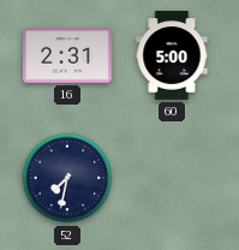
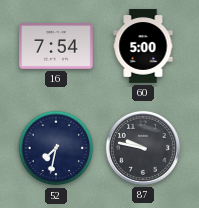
16: 2:31 -> 7:54 (56, 46)
87: none -> 9:47 (143, 148)
